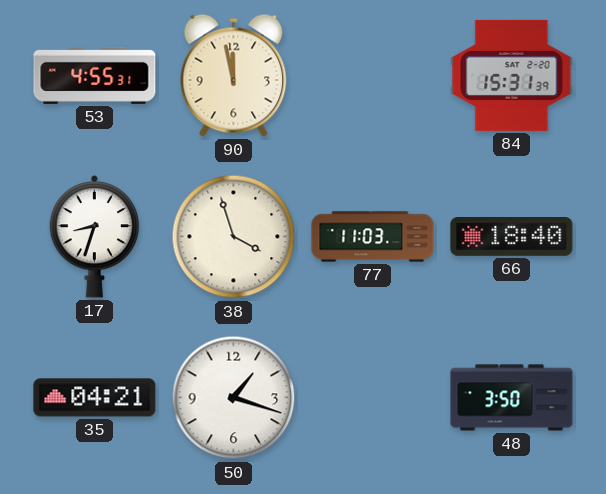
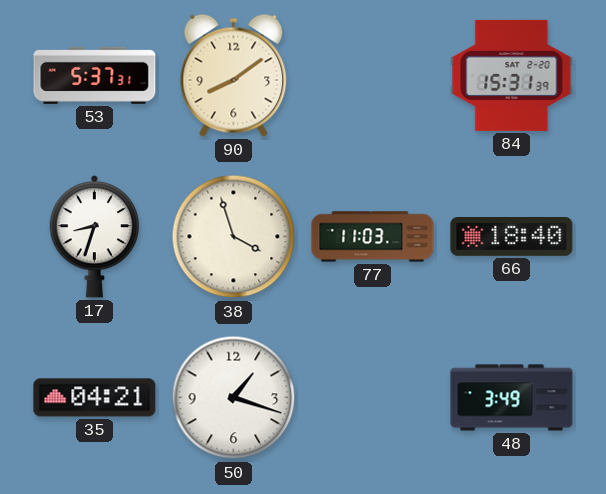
53: 4:55 -> 5:37 (95, 75)
90: 11:58 -> 8:09 (234, 75)
48: 3:50 -> 3:49 (512, 398)
